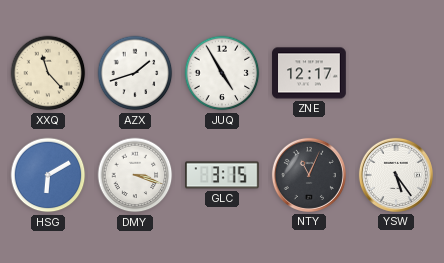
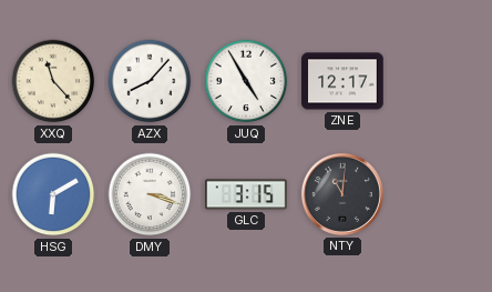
AZX: 1:42 -> 8:07 (150, 81)
NTY: 11:04 -> 11:01 (342, 194)
YSW: 5:24 -> none (396, 175)
